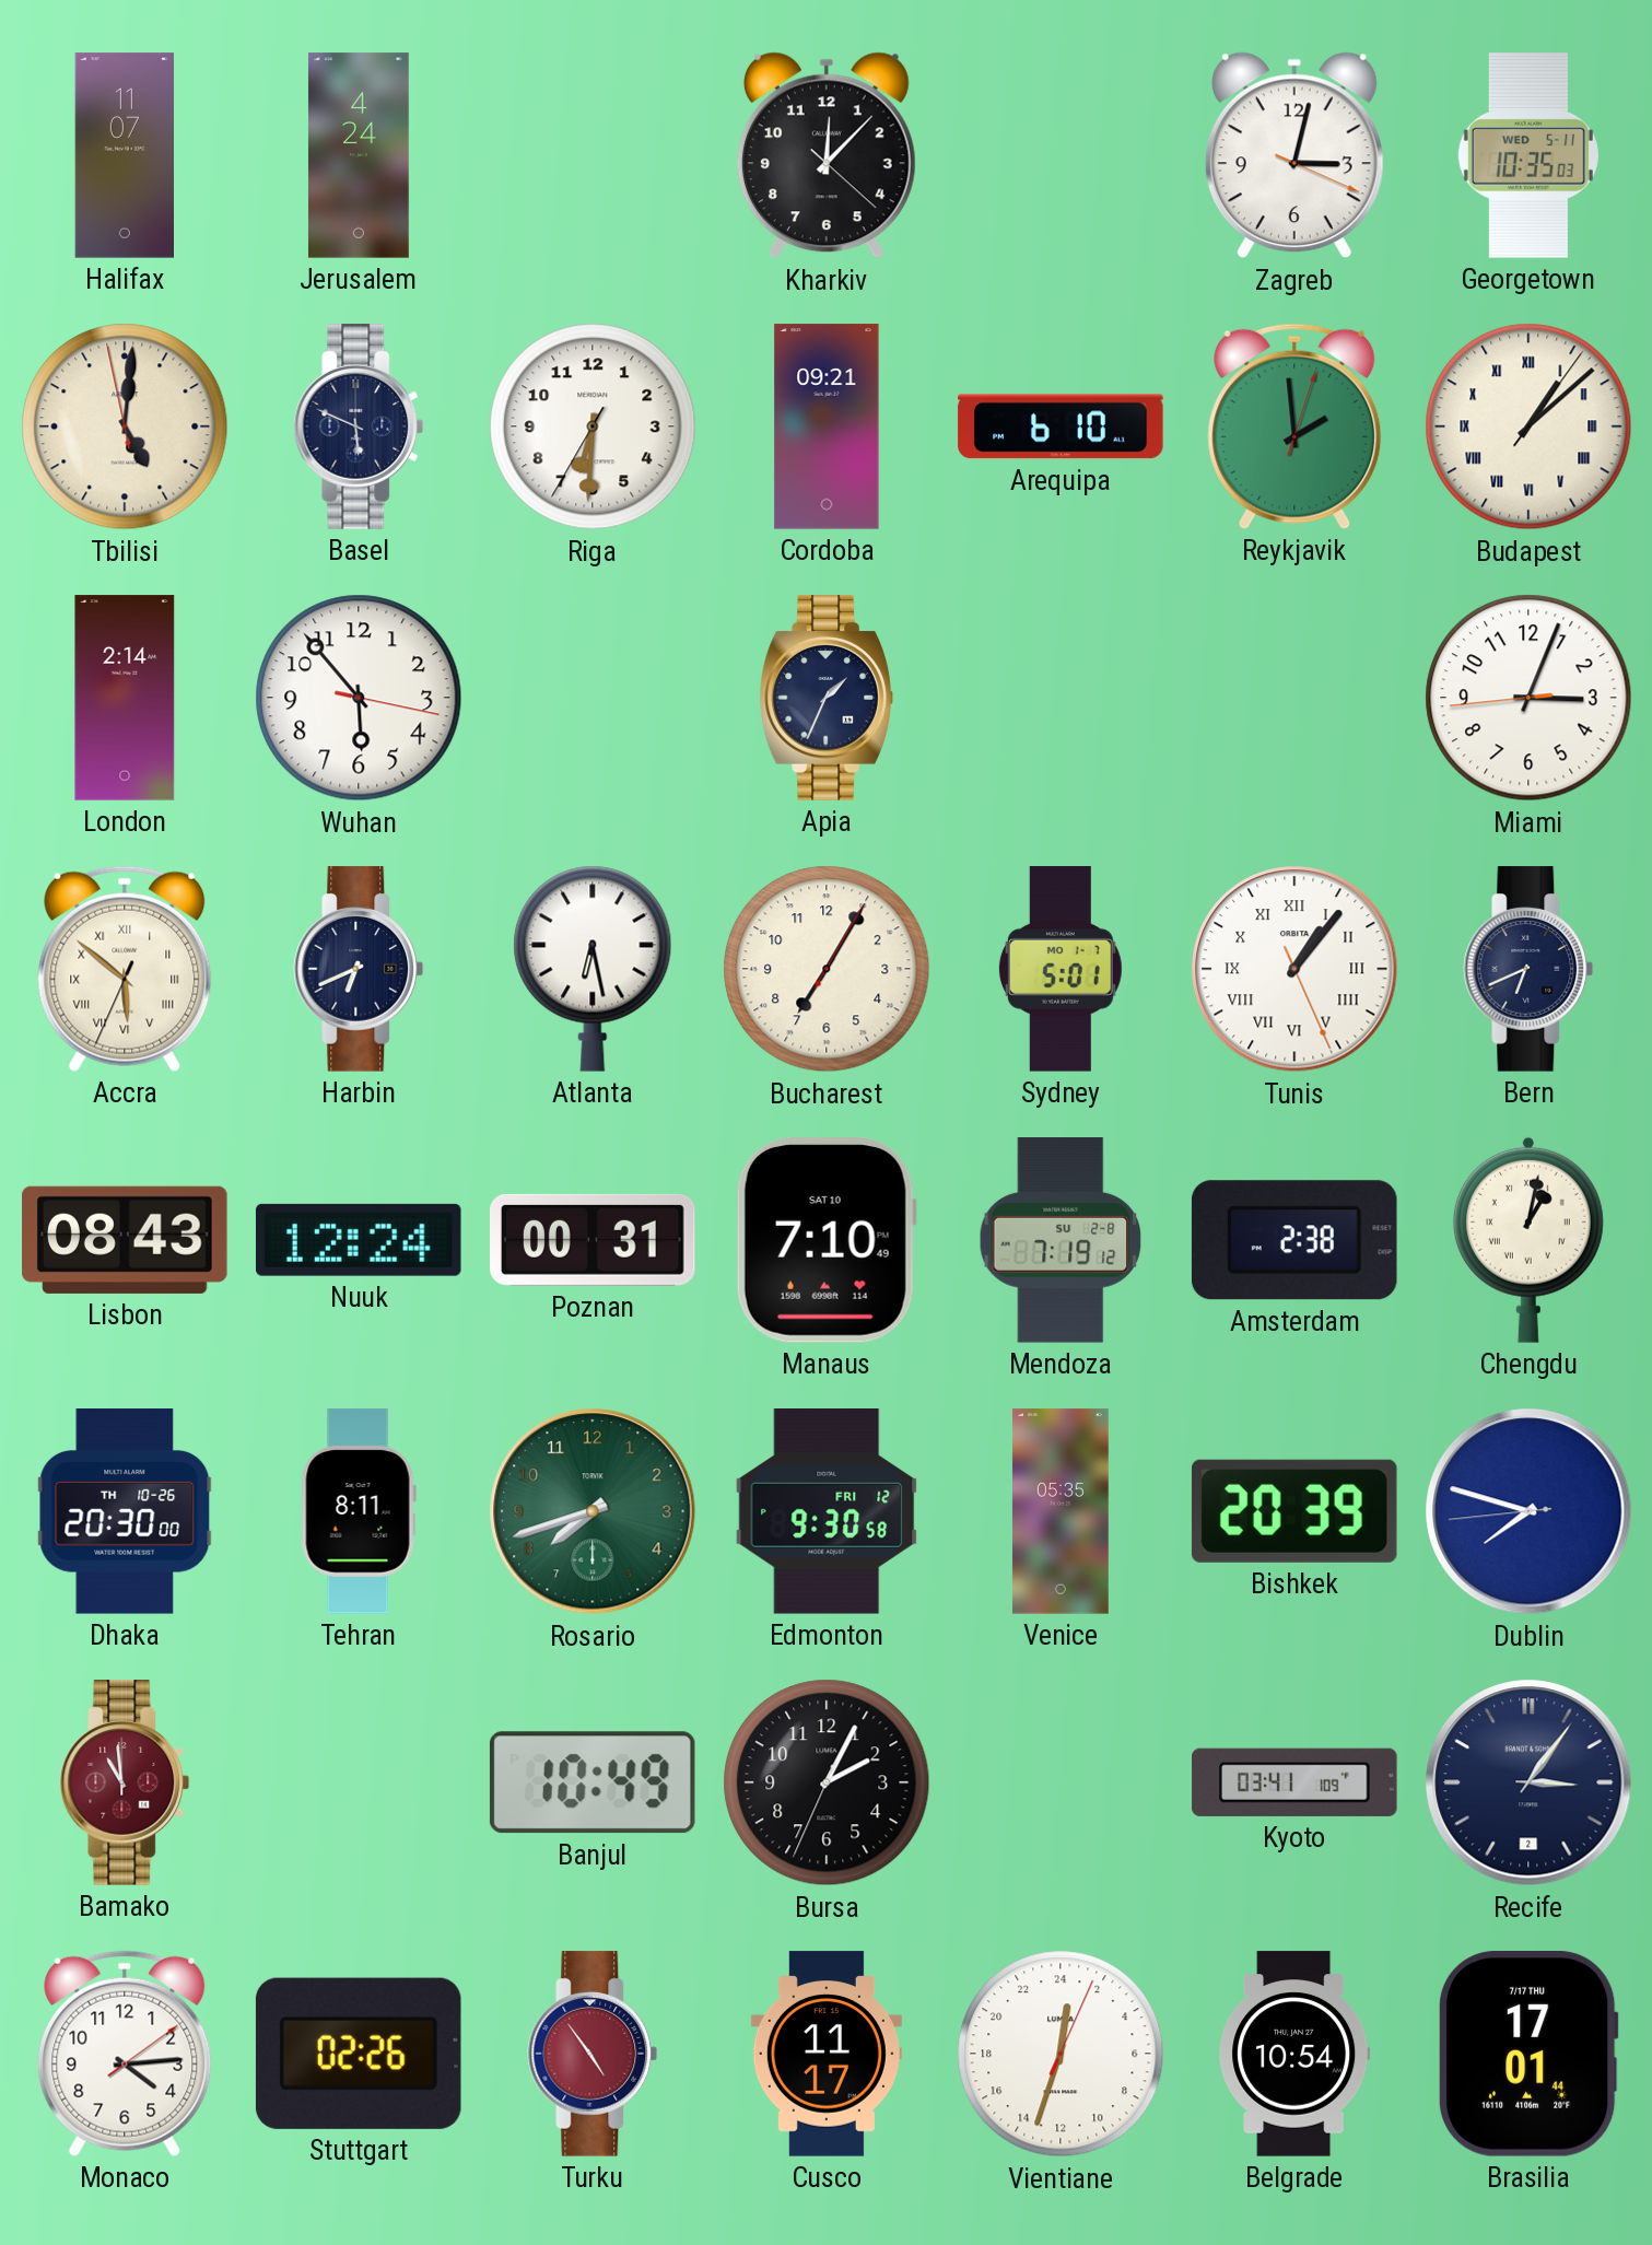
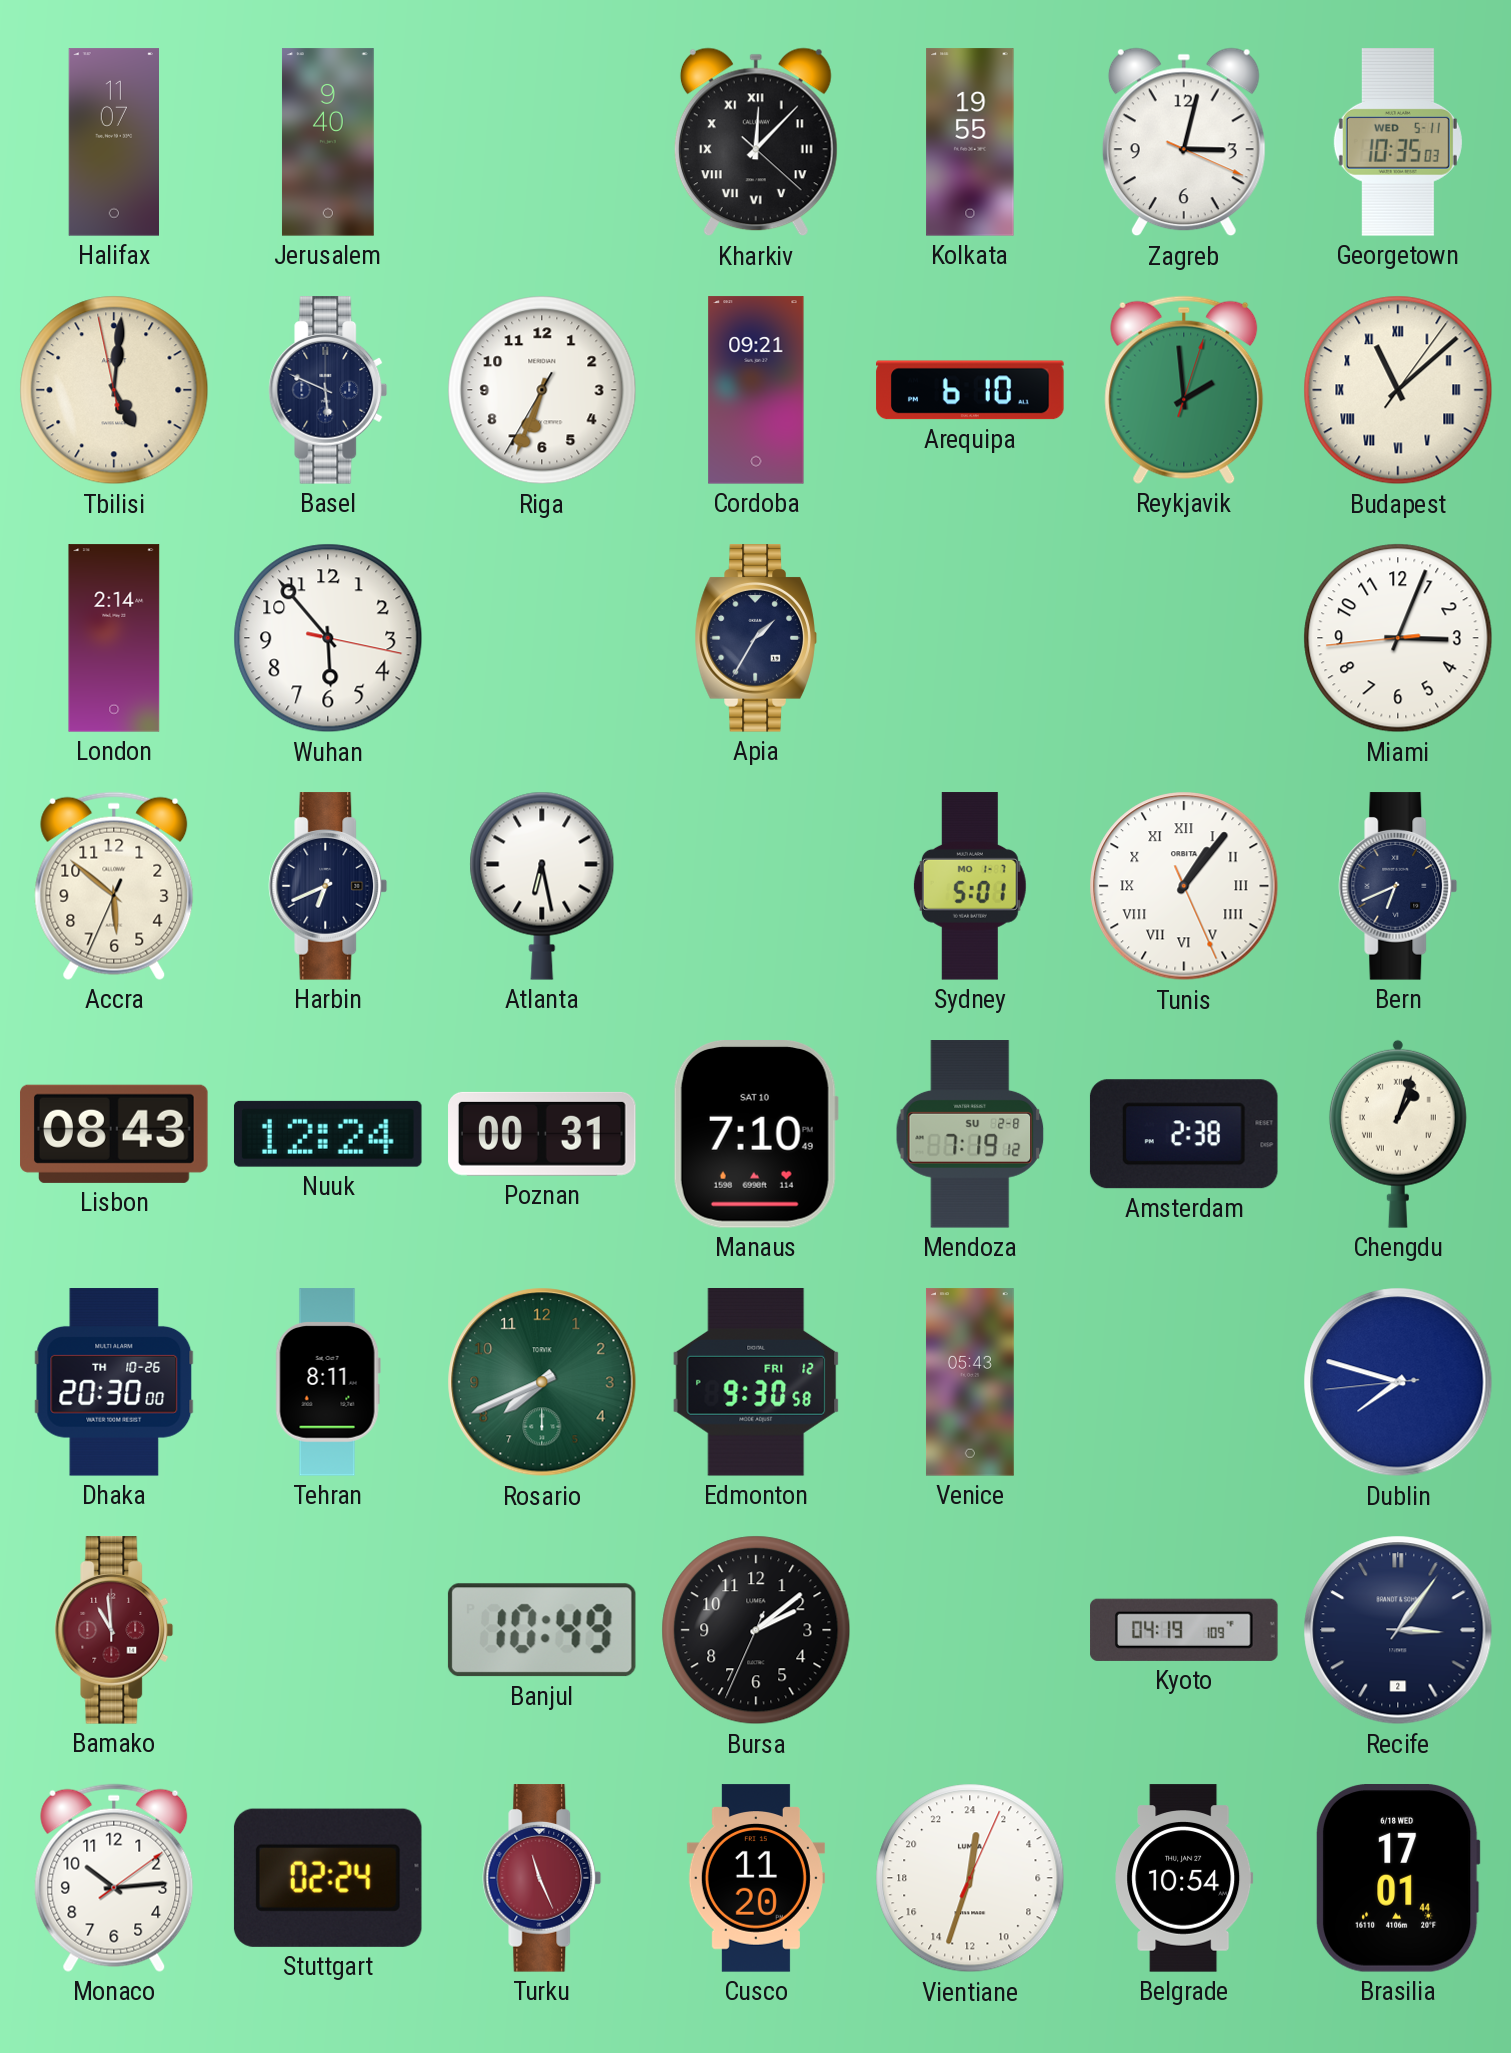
Jerusalem: 4:24 -> 9:40 (328, 142)
Kharkiv numerals: Arabic -> Roman (756, 142)
Kolkata: none -> 19:55 (970, 142)
Riga: 6:30 -> 6:33 (542, 390)
Budapest: 1:08 -> 11:08 (1398, 390)
Apia: 1:34 -> 1:35 (756, 638)
Accra numerals: Roman -> Arabic (114, 886)
Bucharest: 7:05 -> none (827, 969)
Chengdu: 1:02 -> 1:03 (1398, 1134)
Rosario: 7:42 -> 7:41 (542, 1382)
Venice: 05:35 -> 05:43 (970, 1382)
Bishkek: 20:39 -> none (1294, 1511)
Bursa: 2:04 -> 2:08 (756, 1630)
Kyoto: 03:41 -> 04:19 (1184, 1630)
Monaco: 4:14 -> 10:14 (114, 1878)
Stuttgart: 02:26 -> 02:24 (328, 1878)
Turku: 4:54 -> 11:26 (542, 1878)
Cusco: 11:17 -> 11:20 (756, 1878)
Brasilia date: 7/17 THU -> 6/18 WED (1398, 1879)
